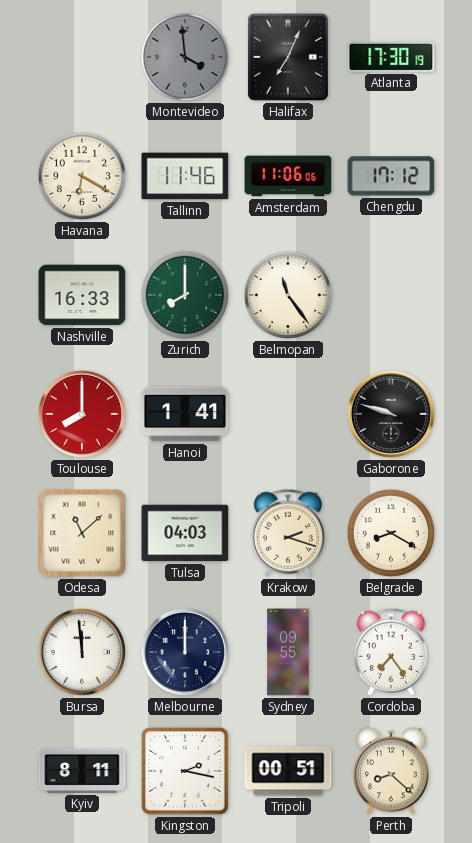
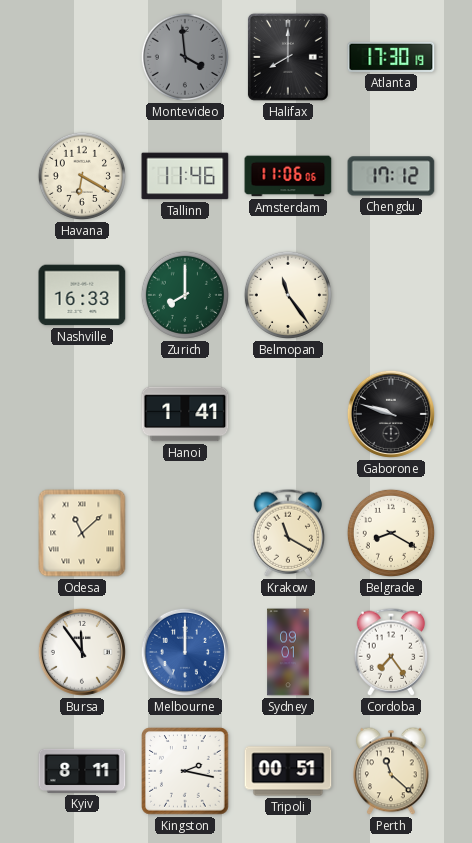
Halifax: 7:04 -> 8:00 (288, 57)
Toulouse: 8:00 -> none (82, 414)
Tulsa: 04:03 -> none (185, 533)
Krakow: 2:18 -> 11:20 (288, 533)
Bursa: 11:59 -> 11:54 (82, 652)
Melbourne dial: navy -> blue (185, 652)
Sydney: 09:55 -> 09:01 (288, 652)
Perth: 8:22 -> 11:22 (391, 771)
